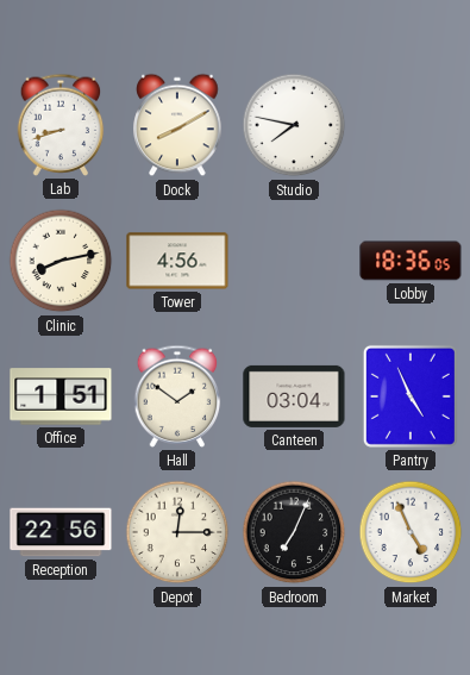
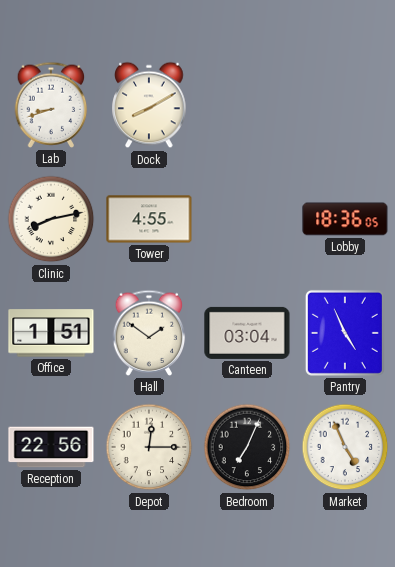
Studio: 7:47 -> none (294, 125)
Tower: 4:56 -> 4:55 (149, 219)
